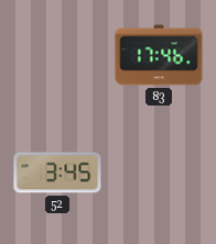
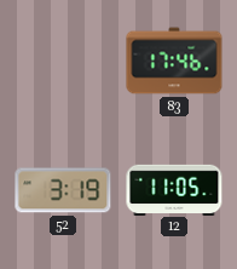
52: 3:45 -> 3:19 (63, 190)
12: none -> 11:05 (174, 189)
